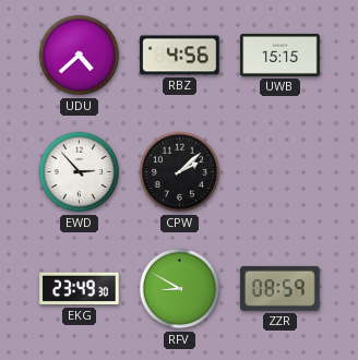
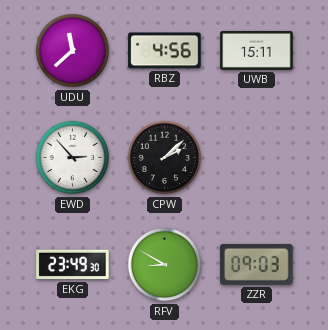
UDU: 4:38 -> 11:38 (73, 51)
UWB: 15:15 -> 15:11 (257, 50)
ZZR: 08:59 -> 09:03 (257, 264)
